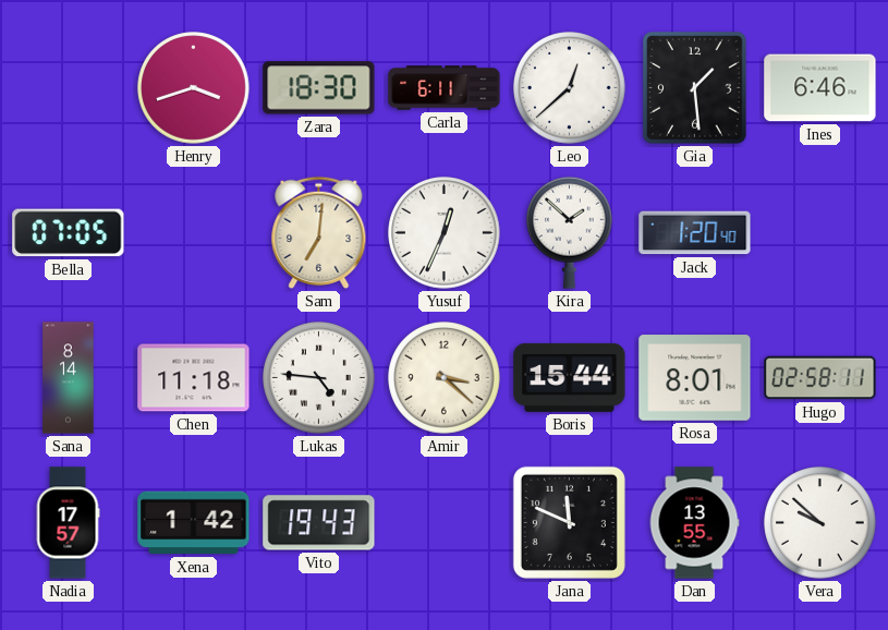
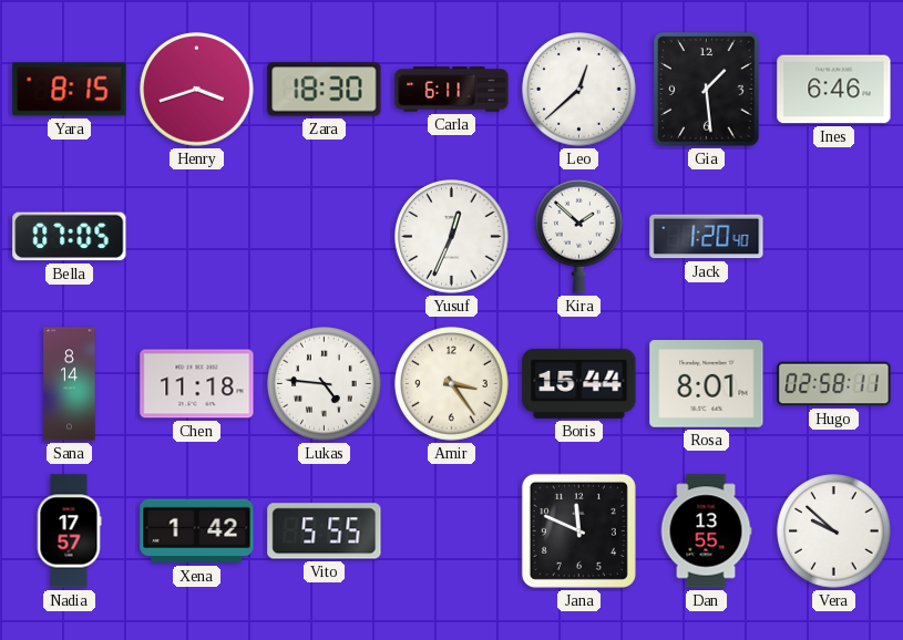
Yara: none -> 8:15 (70, 90)
Sam: 7:01 -> none (319, 232)
Amir: 3:22 -> 3:24 (452, 384)
Vito: 19:43 -> 5:55 (325, 531)
